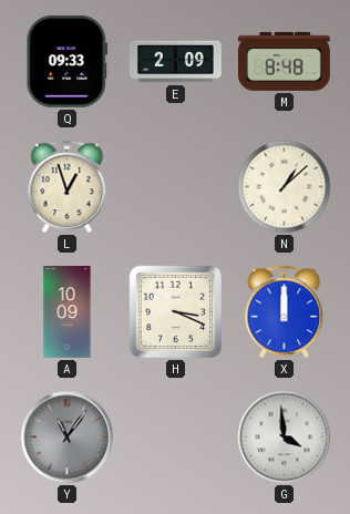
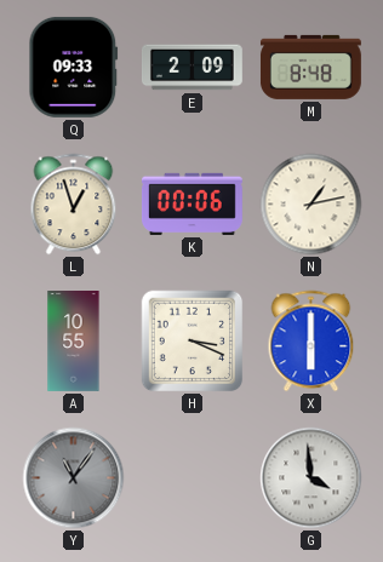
K: none -> 00:06 (191, 203)
N: 1:08 -> 1:13 (311, 205)
A: 10:09 -> 10:55 (74, 342)
X: 12:00 -> 6:00 (311, 342)
